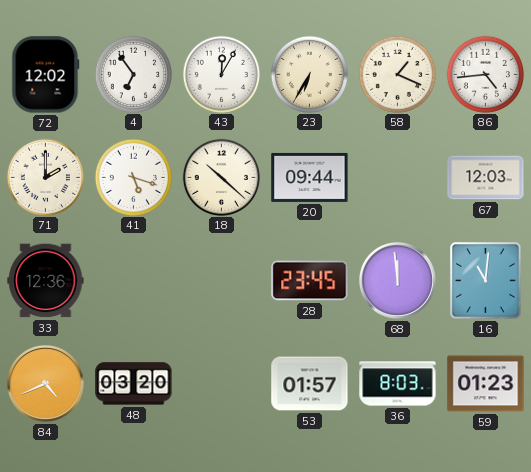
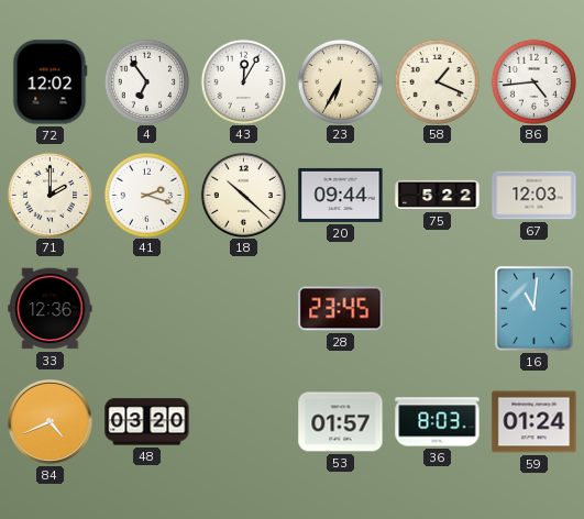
41: 5:18 -> 2:18 (146, 195)
75: none -> 5:22 (438, 195)
68: 11:59 -> none (398, 281)
59: 01:23 -> 01:24 (535, 422)
